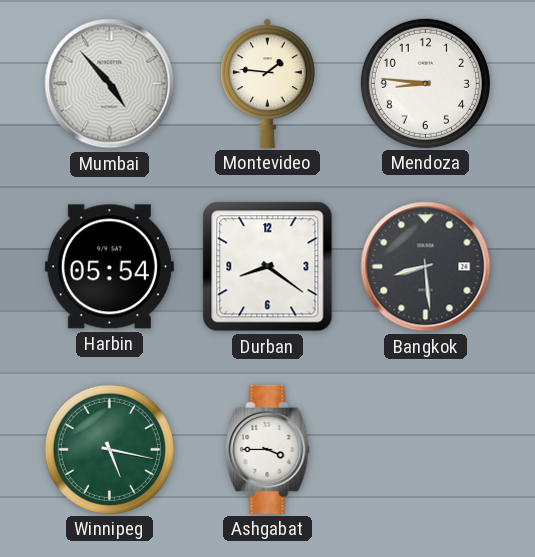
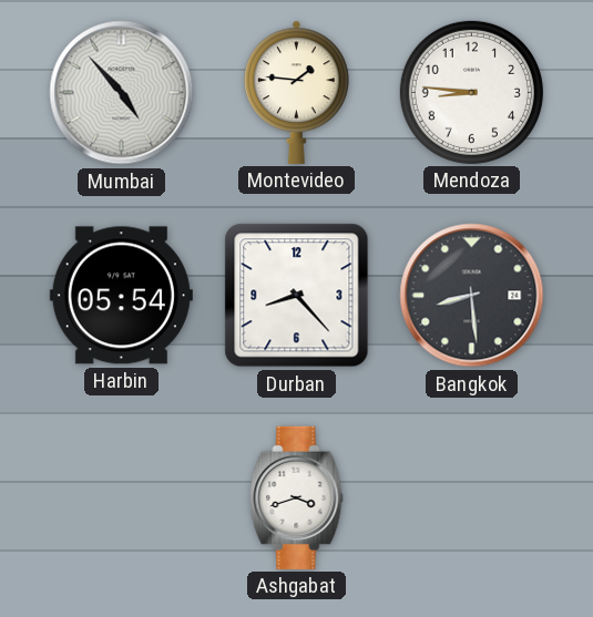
Durban: 8:21 -> 8:23 (297, 296)
Winnipeg: 5:17 -> none (109, 449)
Ashgabat: 3:45 -> 3:42 (297, 497)
